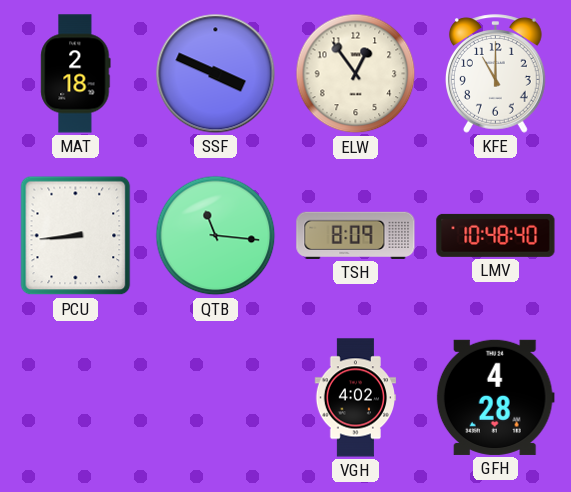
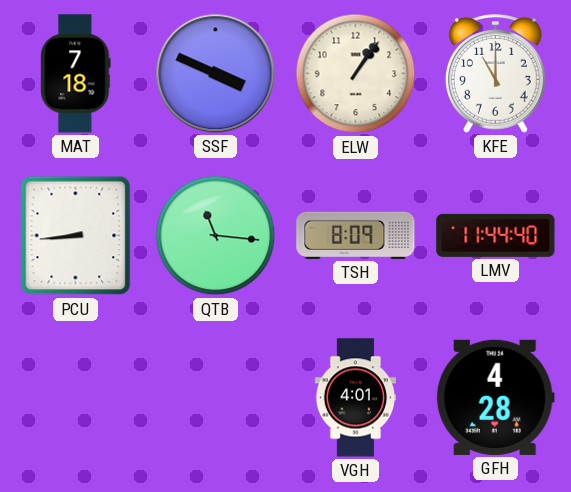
MAT: 2:18 -> 7:18 (76, 74)
ELW: 12:54 -> 1:06 (356, 74)
LMV: 10:48 -> 11:44 (496, 235)
VGH: 4:02 -> 4:01 (355, 398)
